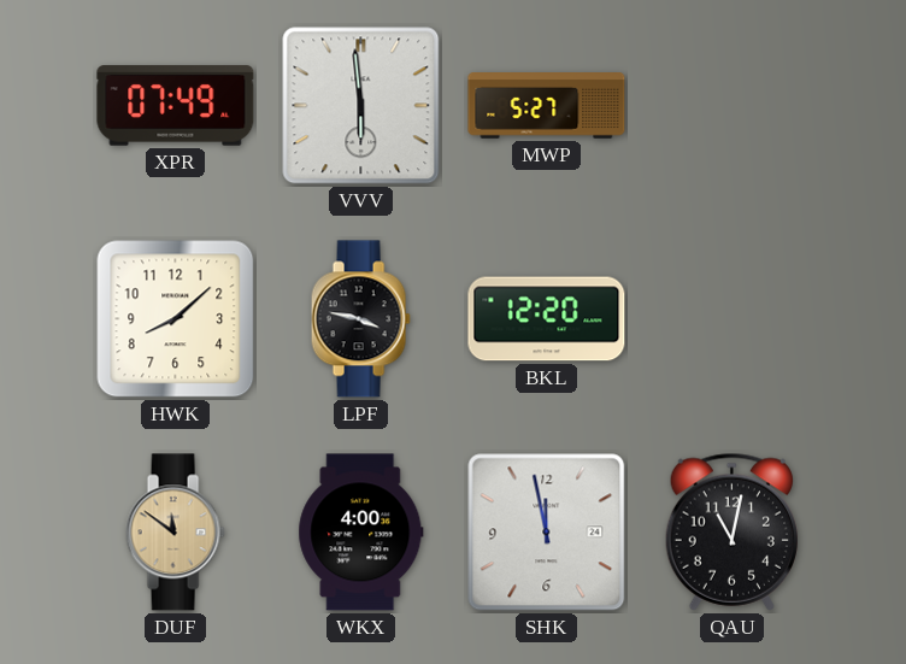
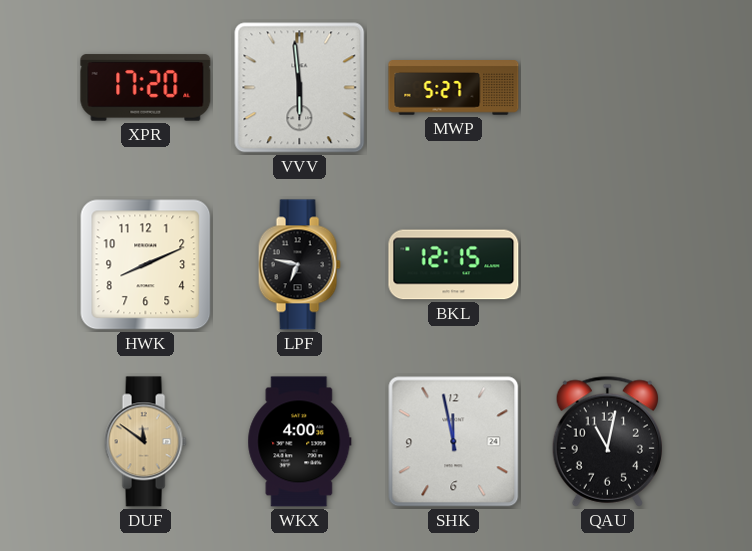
XPR: 07:49 -> 17:20 (146, 88)
HWK: 8:08 -> 8:11 (146, 265)
LPF: 3:47 -> 6:47 (299, 265)
BKL: 12:20 -> 12:15 (454, 265)
